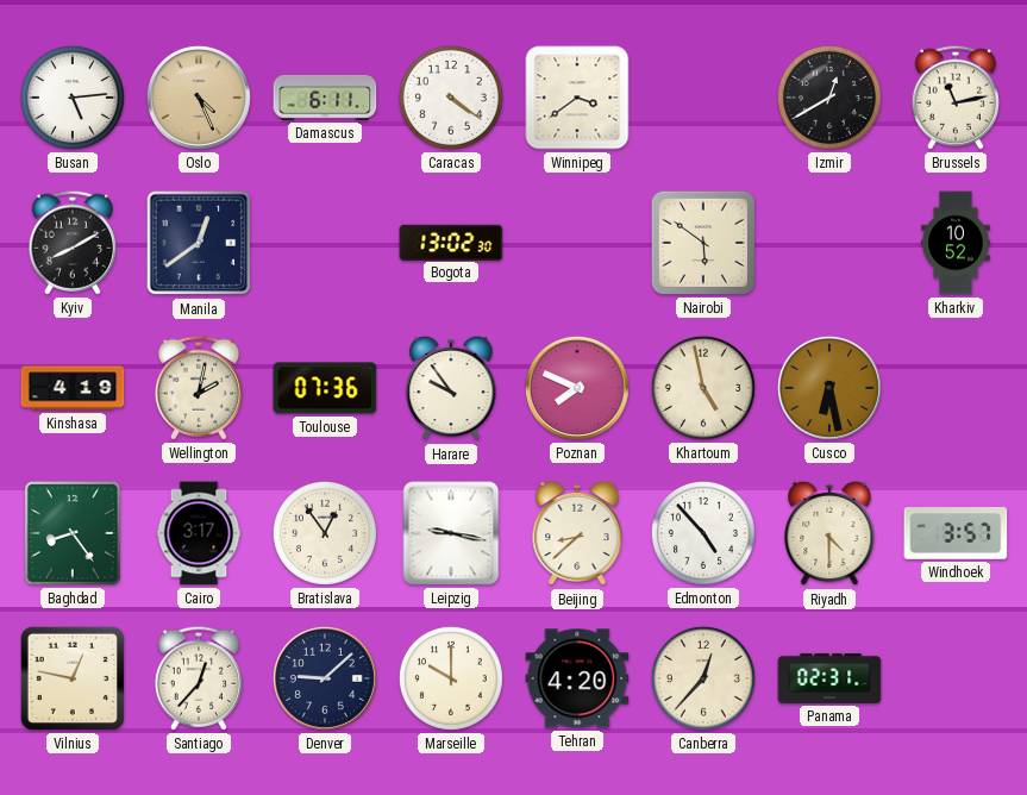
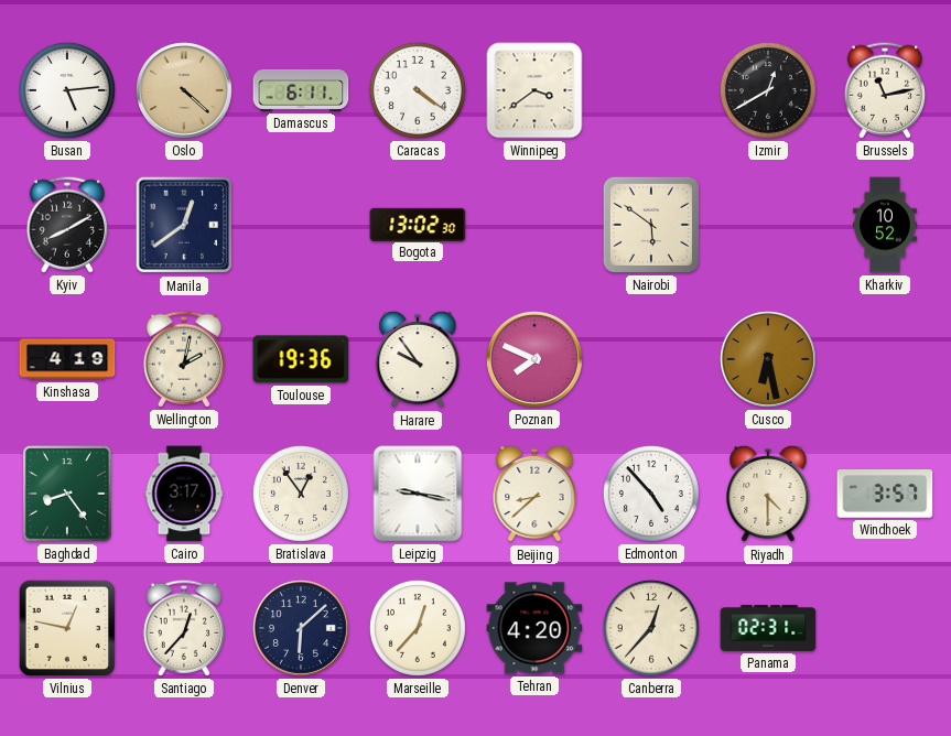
Oslo: 4:26 -> 4:22 (184, 90)
Toulouse: 07:36 -> 19:36 (301, 359)
Khartoum: 4:58 -> none (703, 388)
Denver: 9:08 -> 6:08 (301, 628)
Marseille: 10:00 -> 12:37 (418, 628)
